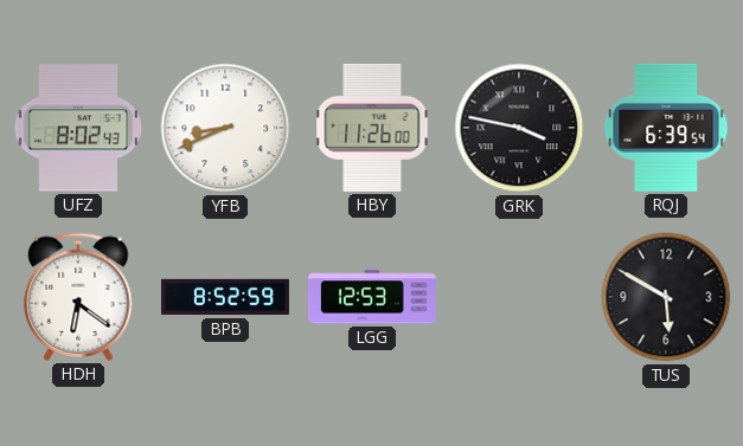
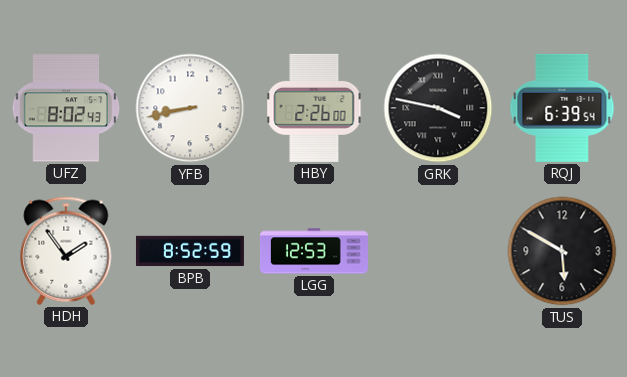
YFB: 8:41 -> 8:43 (190, 108)
HBY: 11:26 -> 2:26 (314, 108)
HDH: 6:21 -> 1:54 (66, 251)
